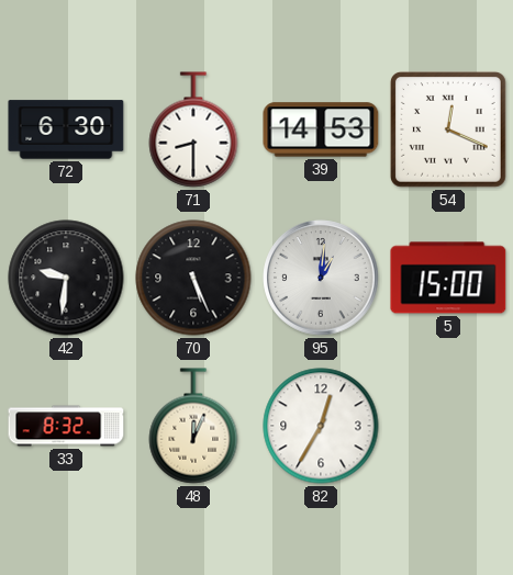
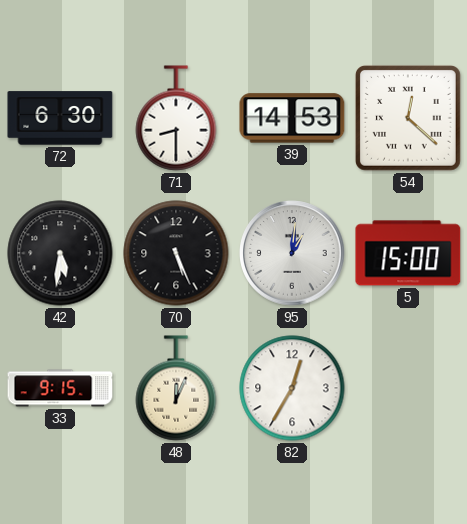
54: 12:19 -> 12:22 (408, 118)
42: 9:31 -> 5:31 (60, 253)
33: 8:32 -> 9:15 (60, 388)
